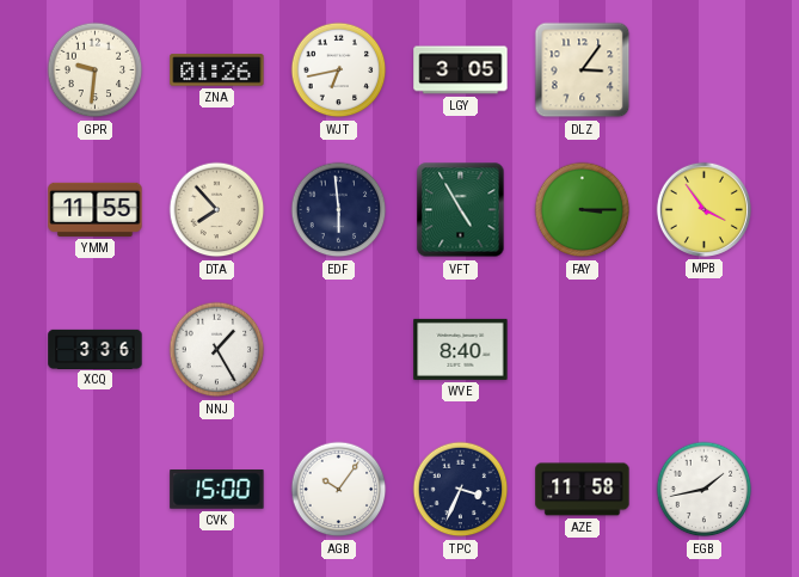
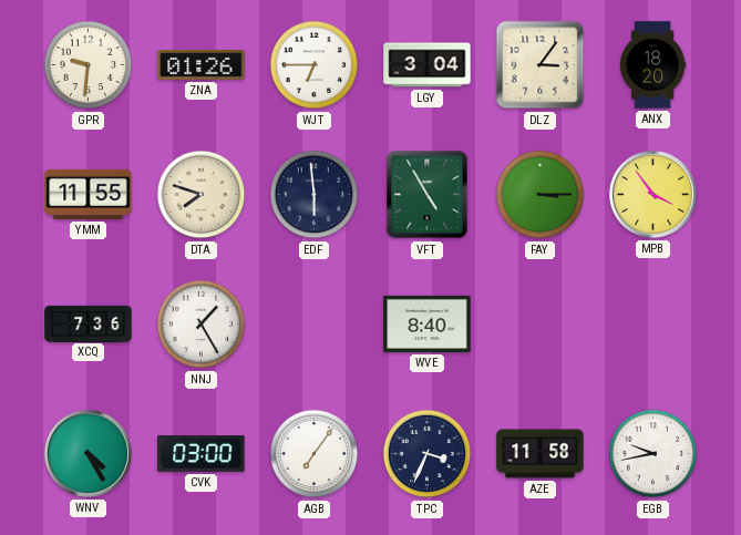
WJT: 6:43 -> 6:45 (315, 65)
LGY: 3:05 -> 3:04 (428, 65)
ANX: none -> 18:20 (652, 65)
DTA: 7:53 -> 7:48 (202, 195)
XCQ: 3:36 -> 7:36 (89, 323)
WNV: none -> 4:25 (88, 453)
CVK: 15:00 -> 03:00 (202, 454)
AGB: 10:06 -> 7:06 (315, 454)
EGB: 1:43 -> 9:43 (653, 454)
